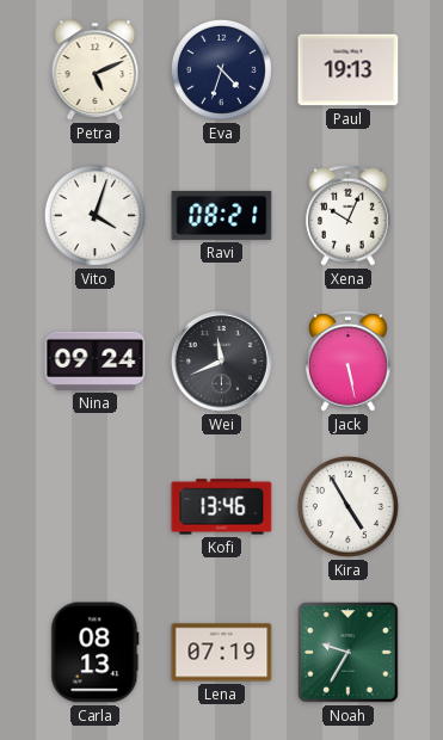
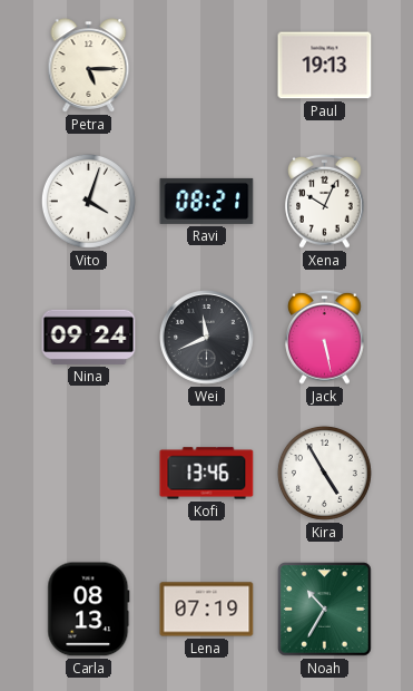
Petra: 5:11 -> 5:15 (89, 66)
Eva: 4:33 -> none (221, 69)
Noah: 9:35 -> 10:35 (325, 610)
